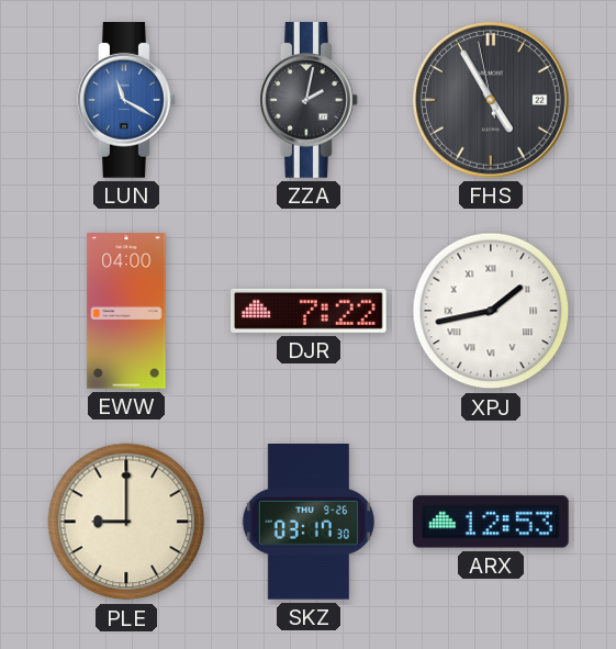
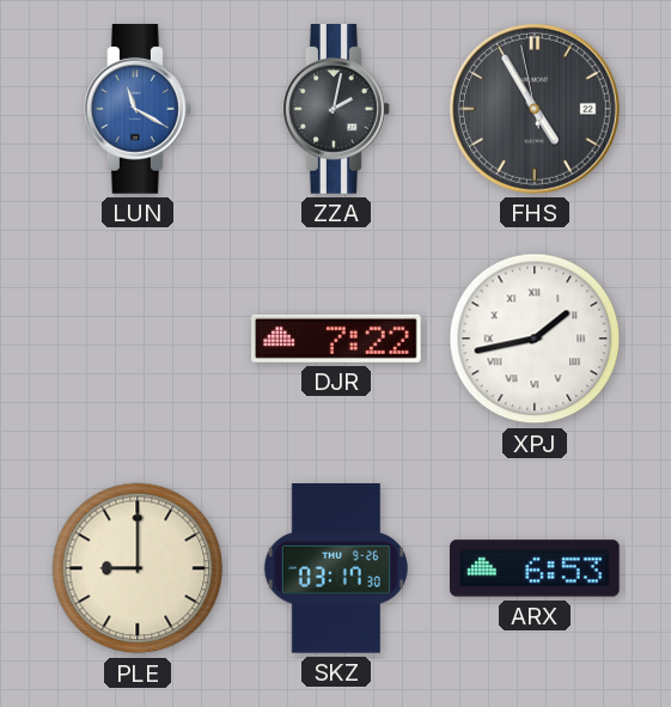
EWW: 04:00 -> none (126, 311)
ARX: 12:53 -> 6:53 (536, 568)
